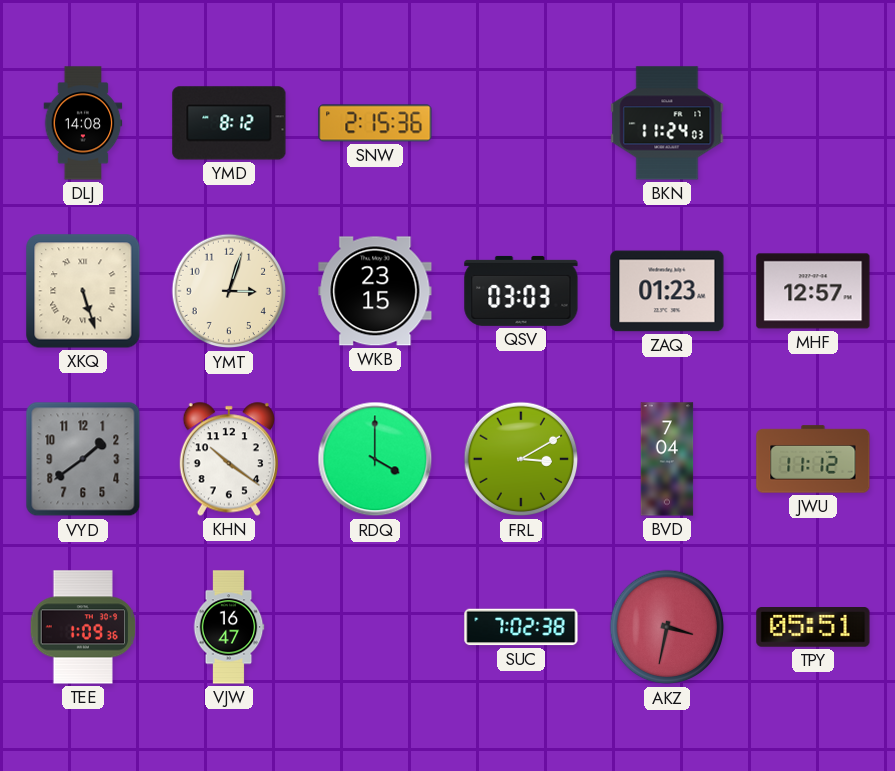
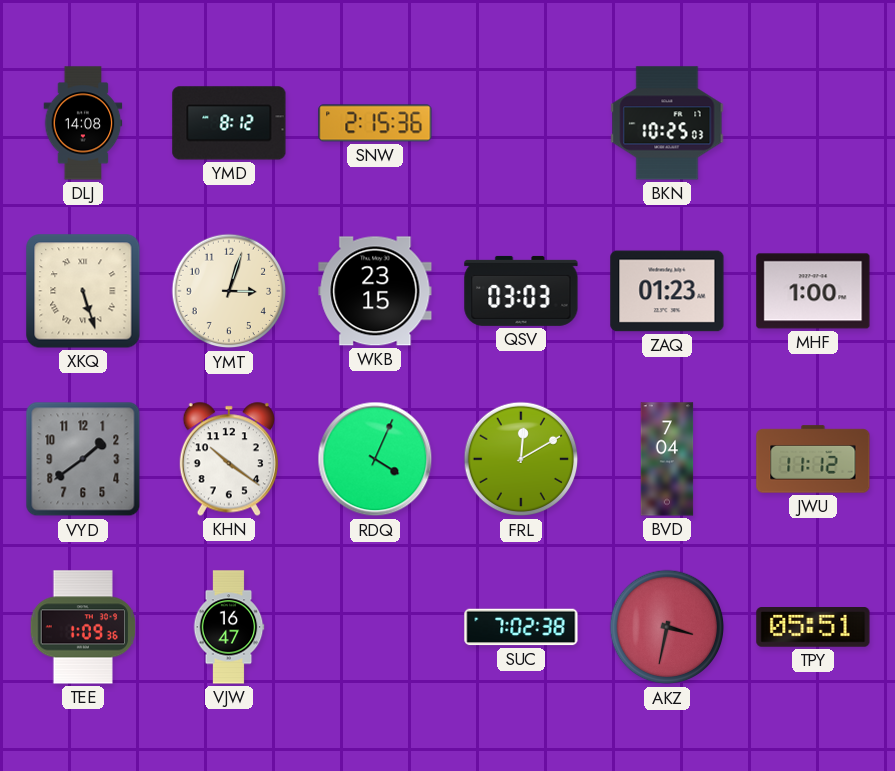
BKN: 11:24 -> 10:25 (667, 123)
MHF: 12:57 -> 1:00 (813, 291)
RDQ: 4:00 -> 4:04 (375, 459)
FRL: 3:10 -> 12:10 (521, 459)
